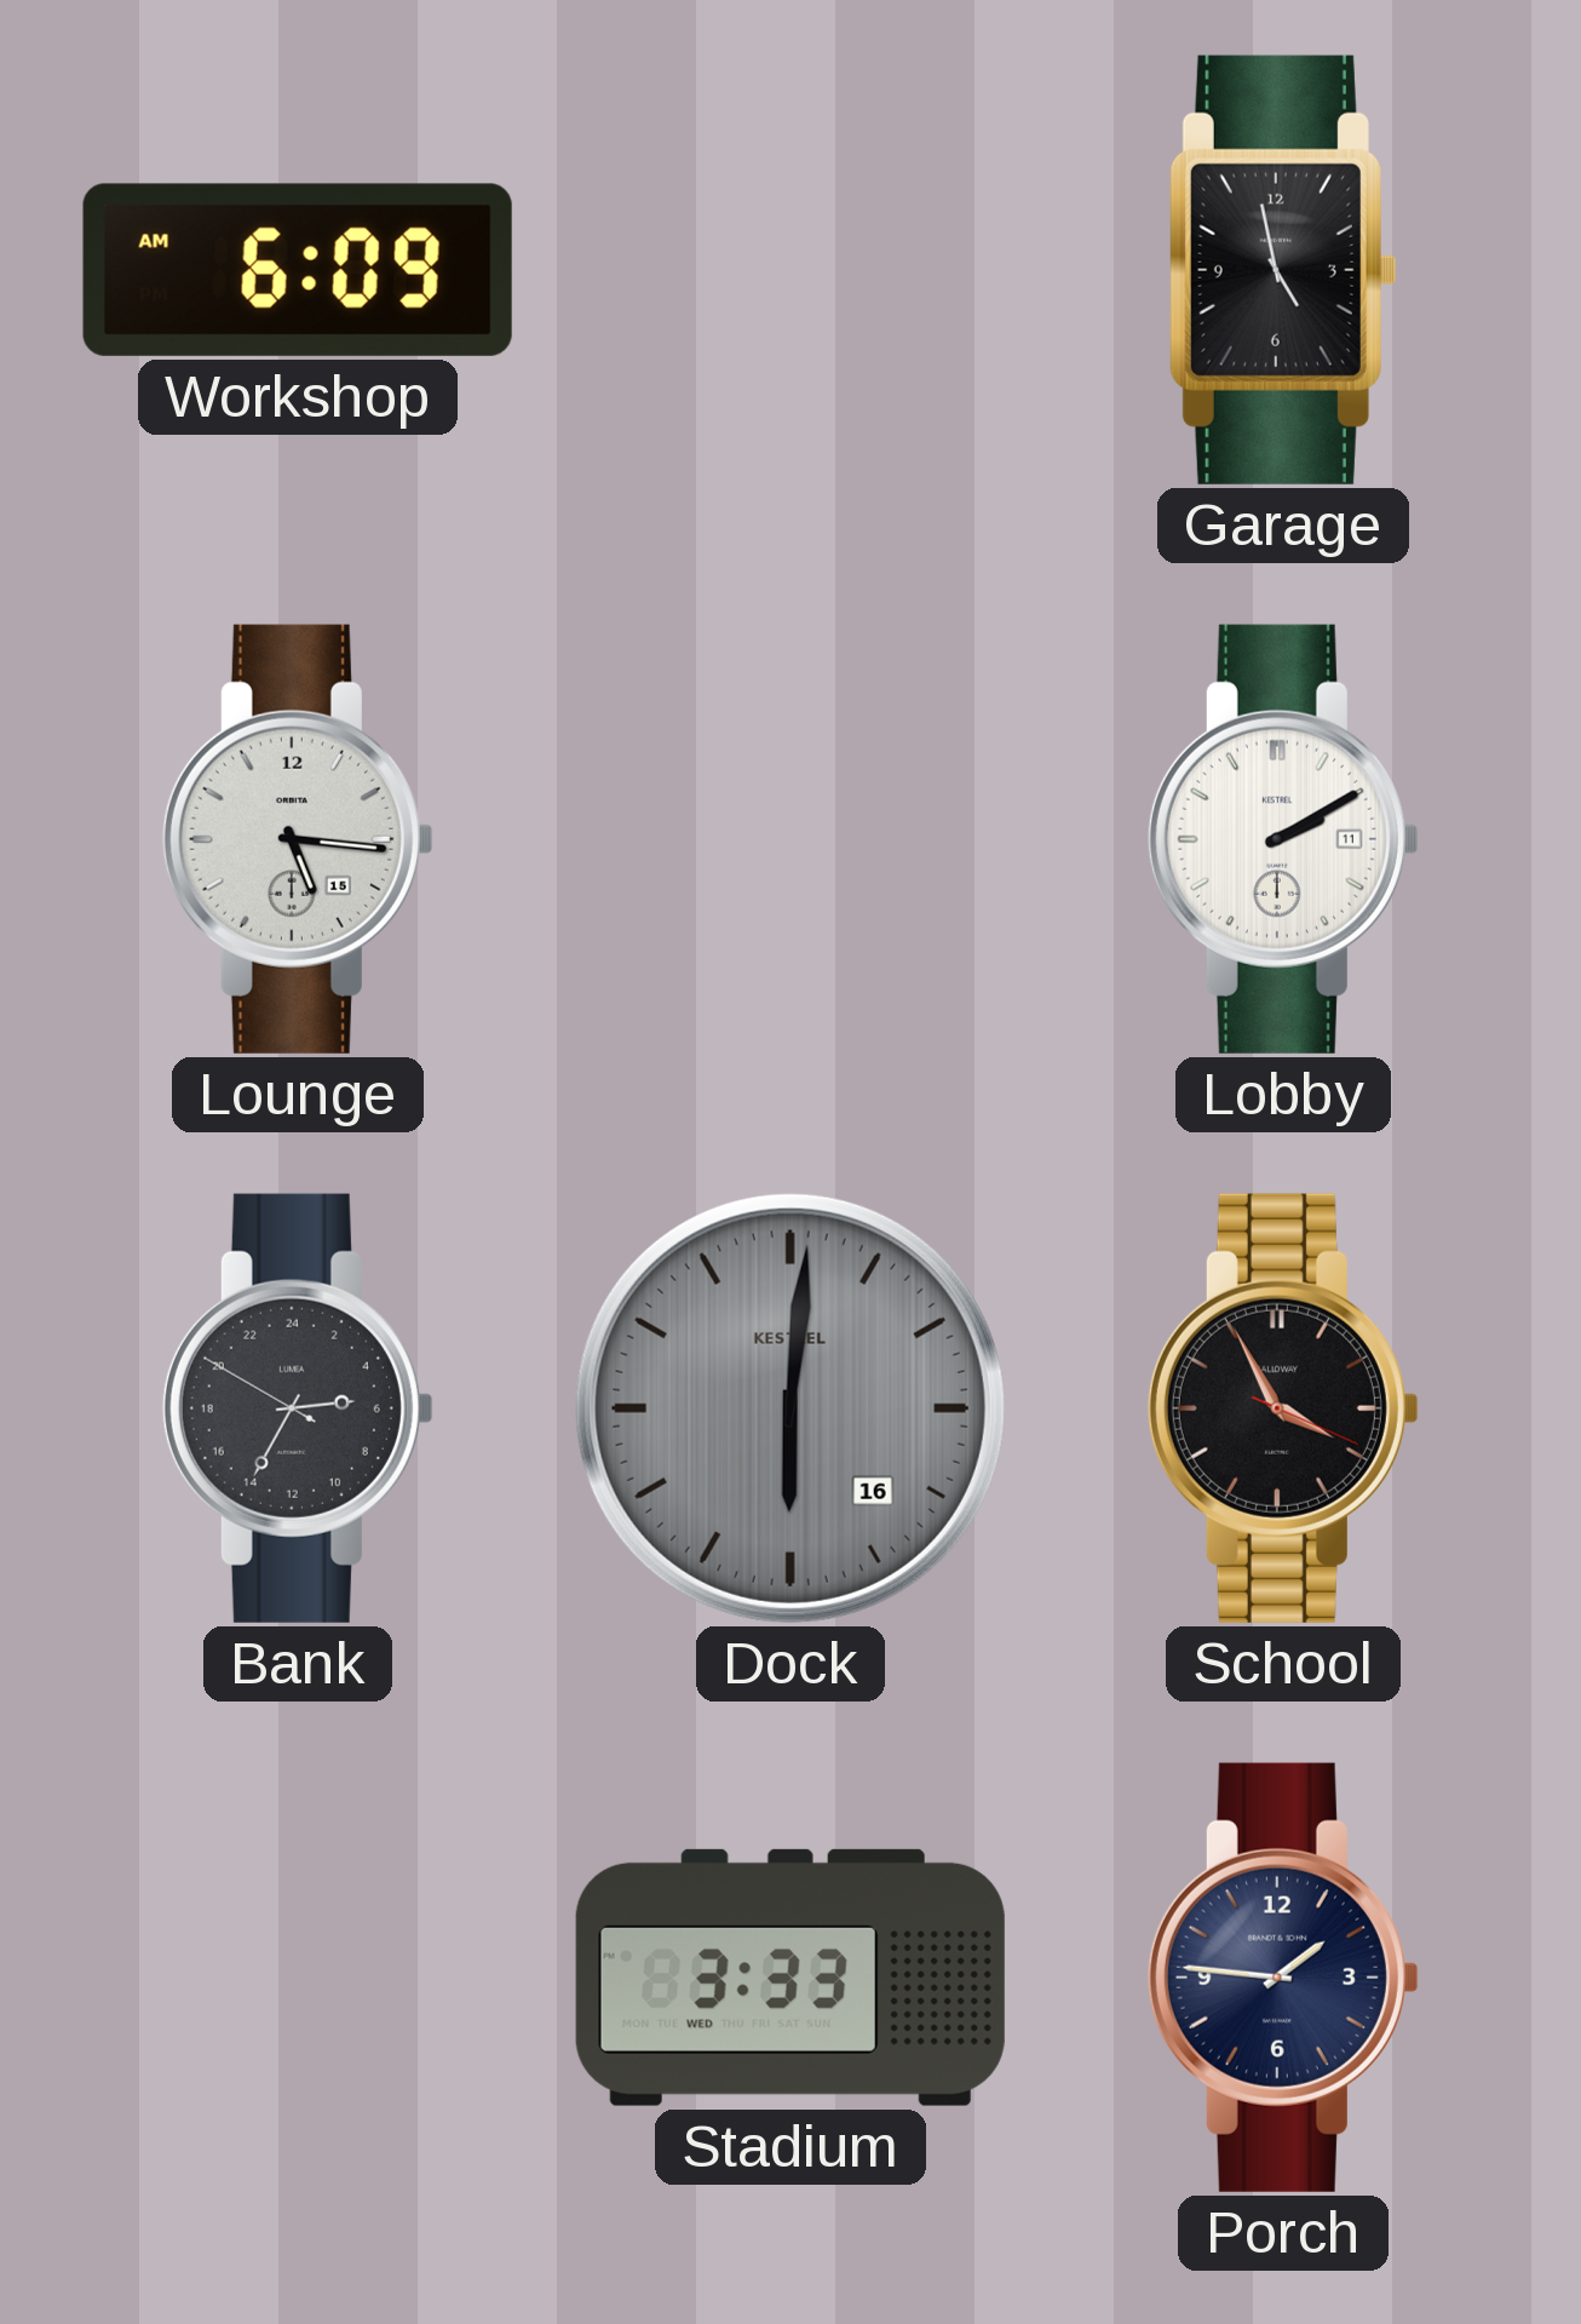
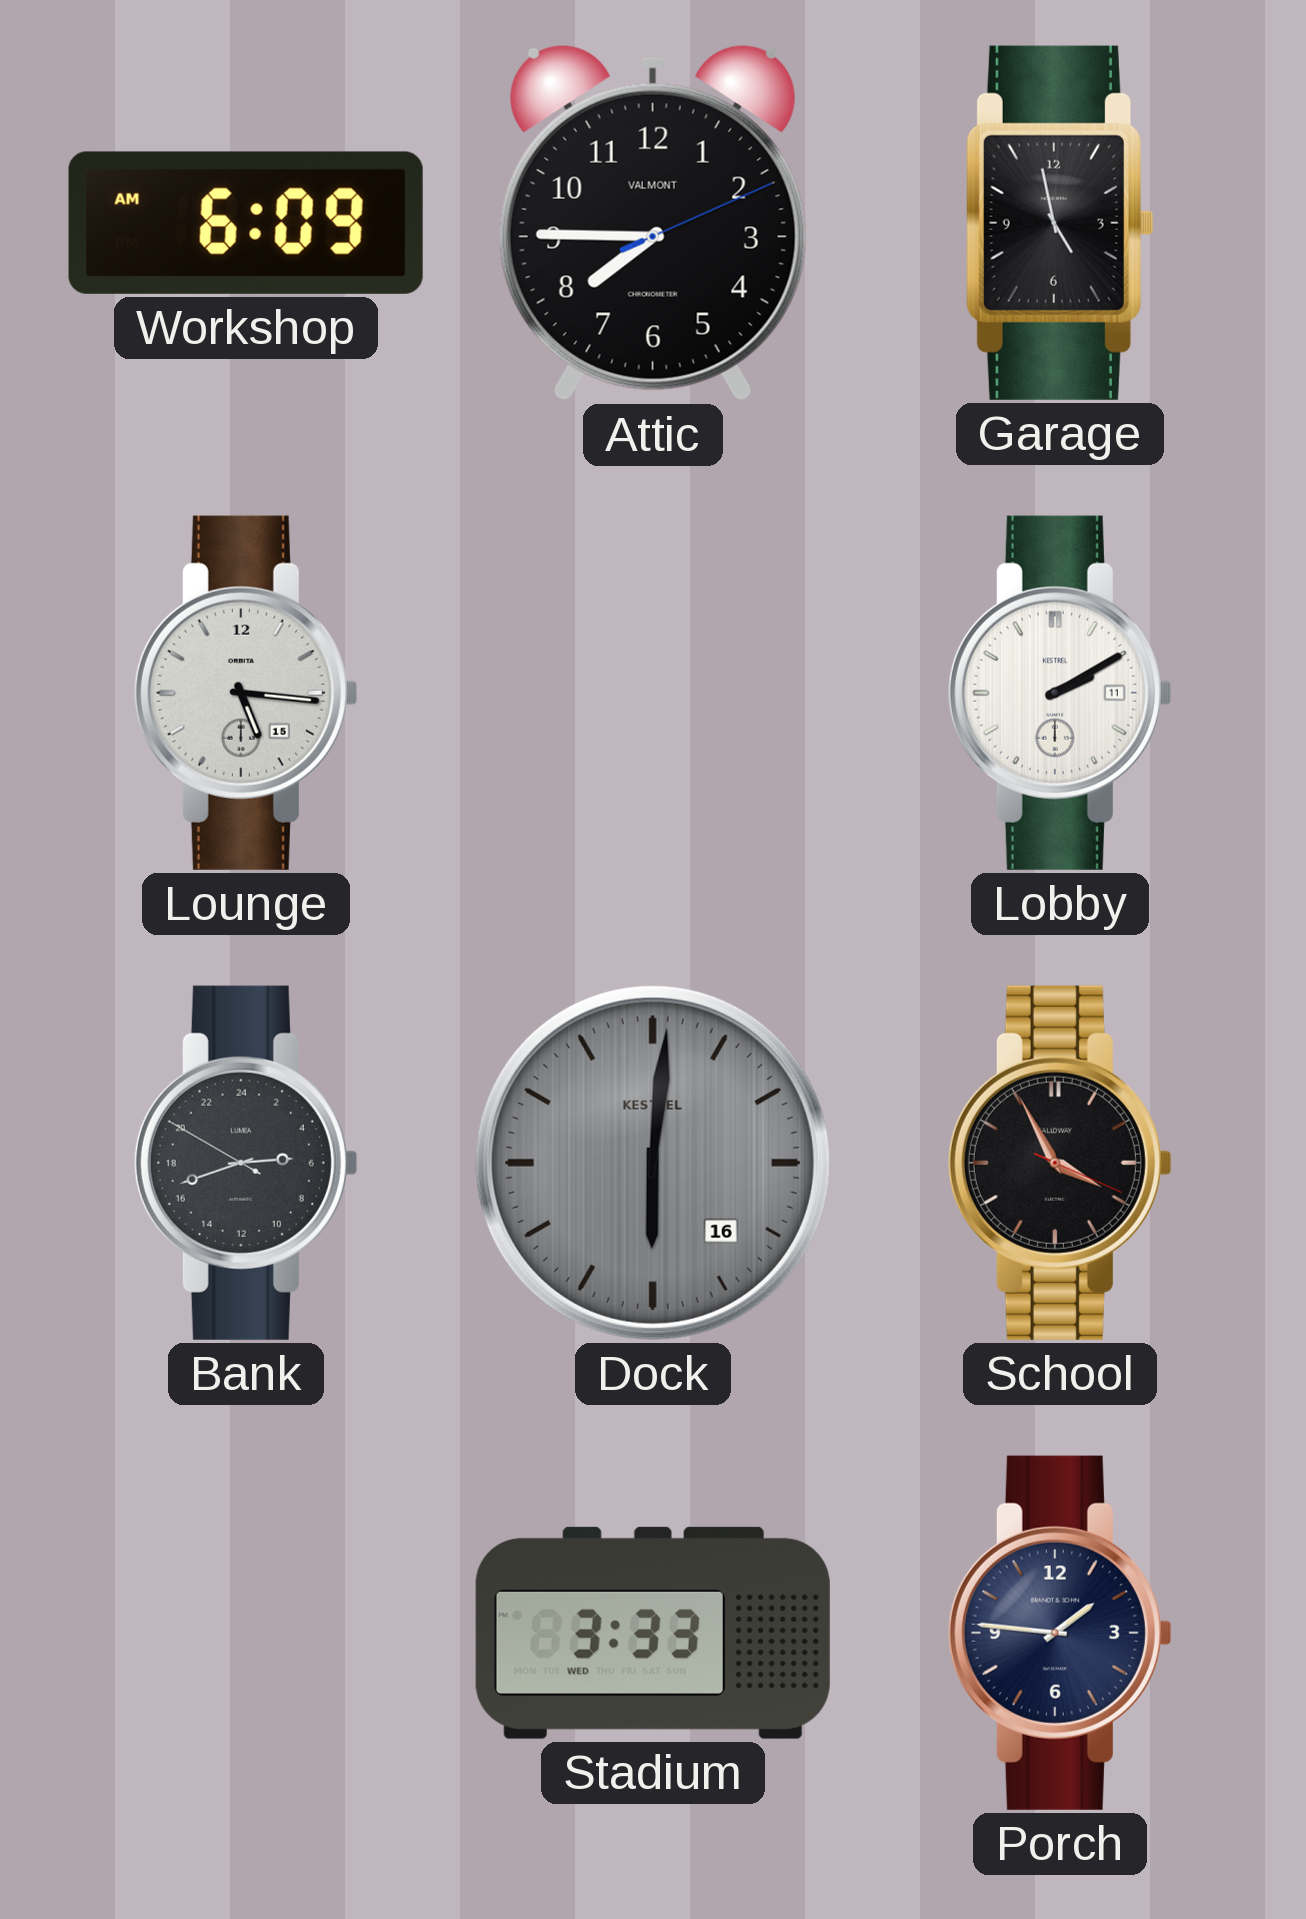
Attic: none -> 7:45 (653, 223)
Bank: 5:34 -> 5:41 (246, 1163)
